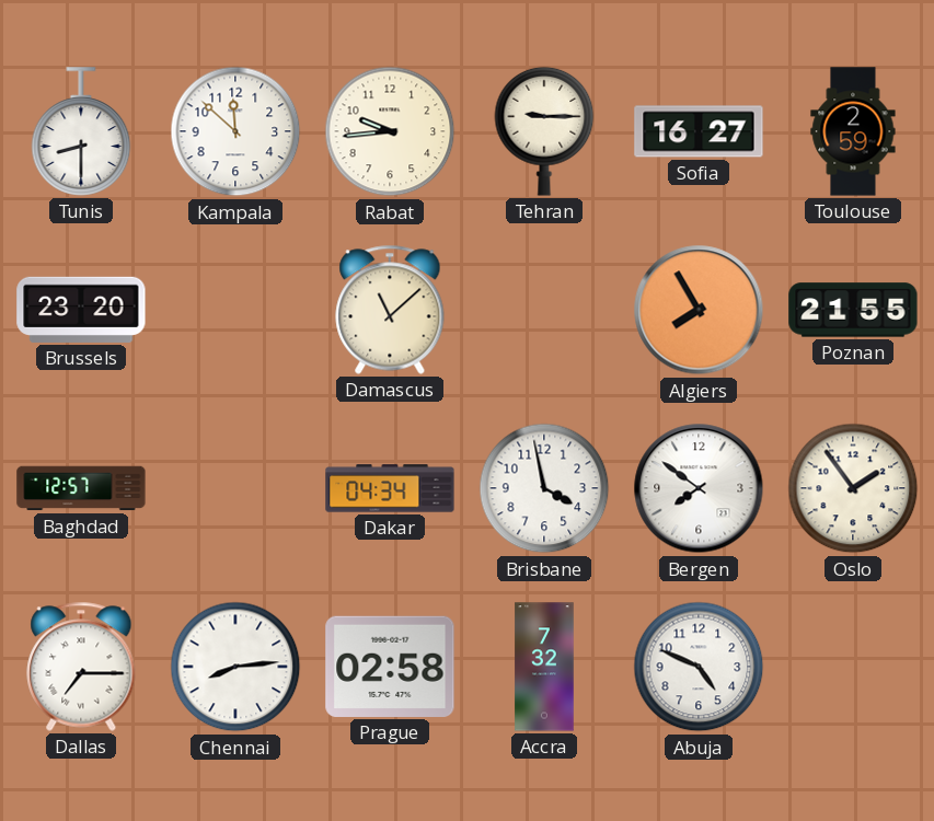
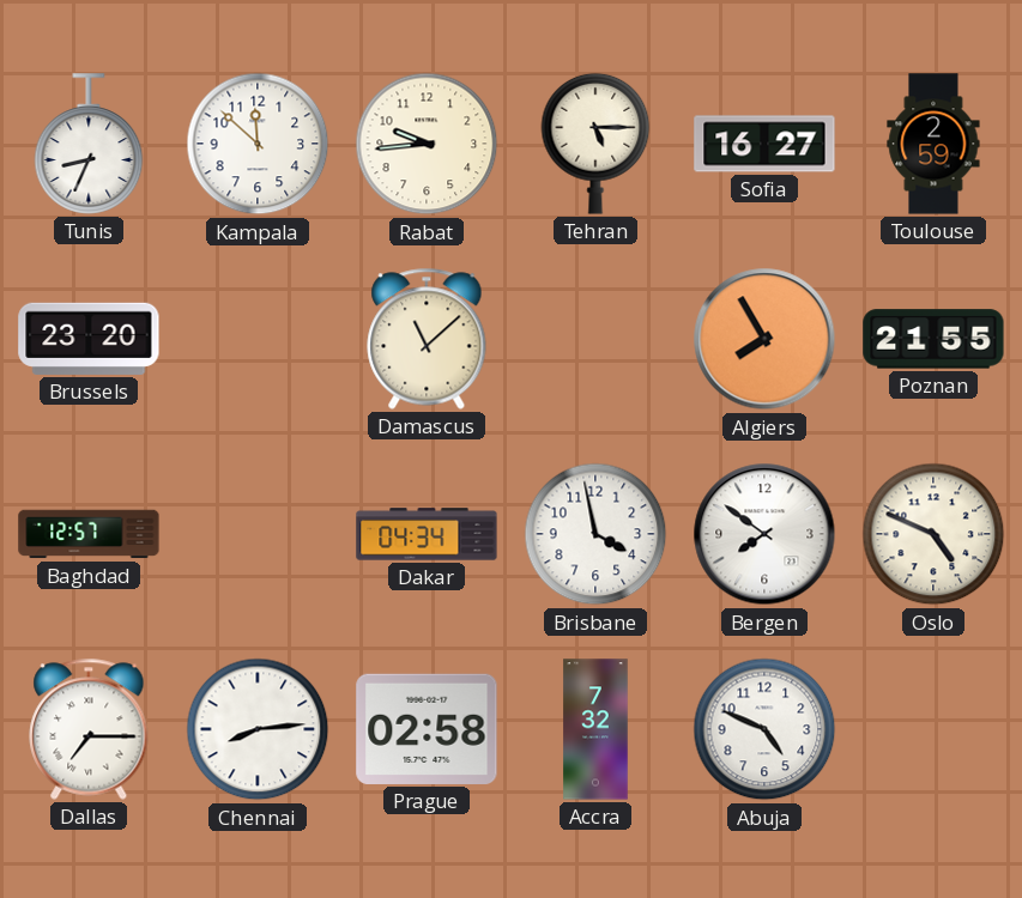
Tunis: 8:30 -> 8:34 (89, 144)
Tehran: 9:15 -> 5:15 (595, 144)
Oslo: 1:54 -> 4:49 (933, 534)
